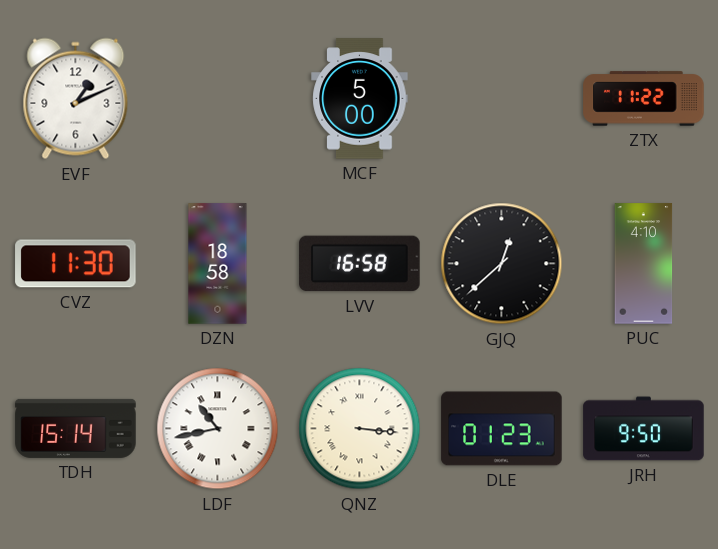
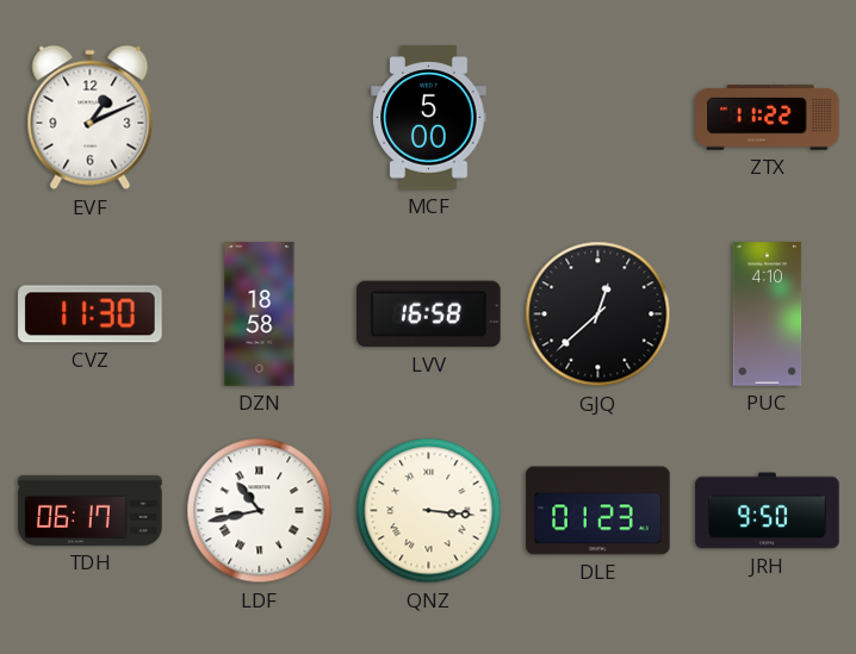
TDH: 15:14 -> 06:17 (91, 510)
